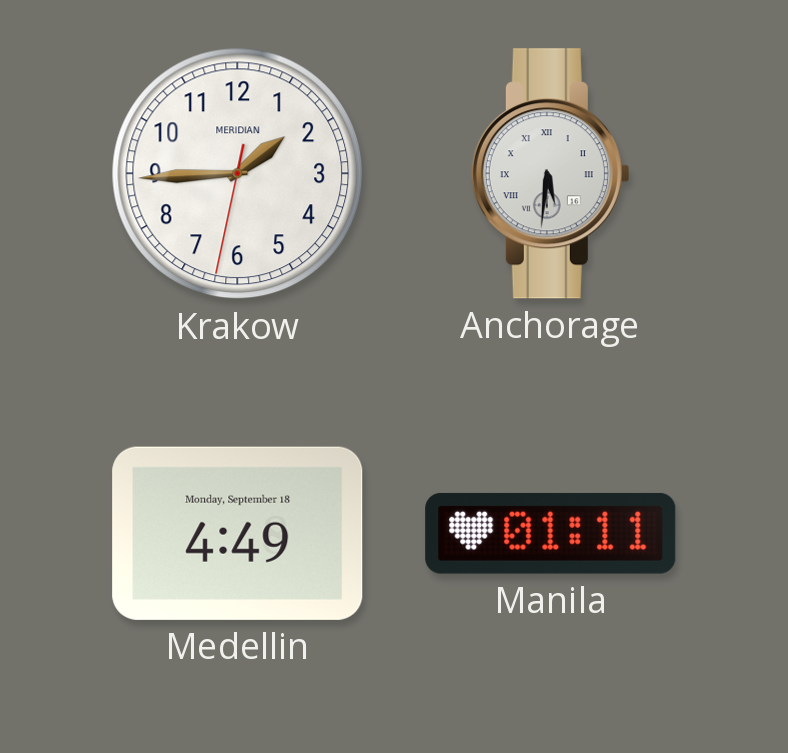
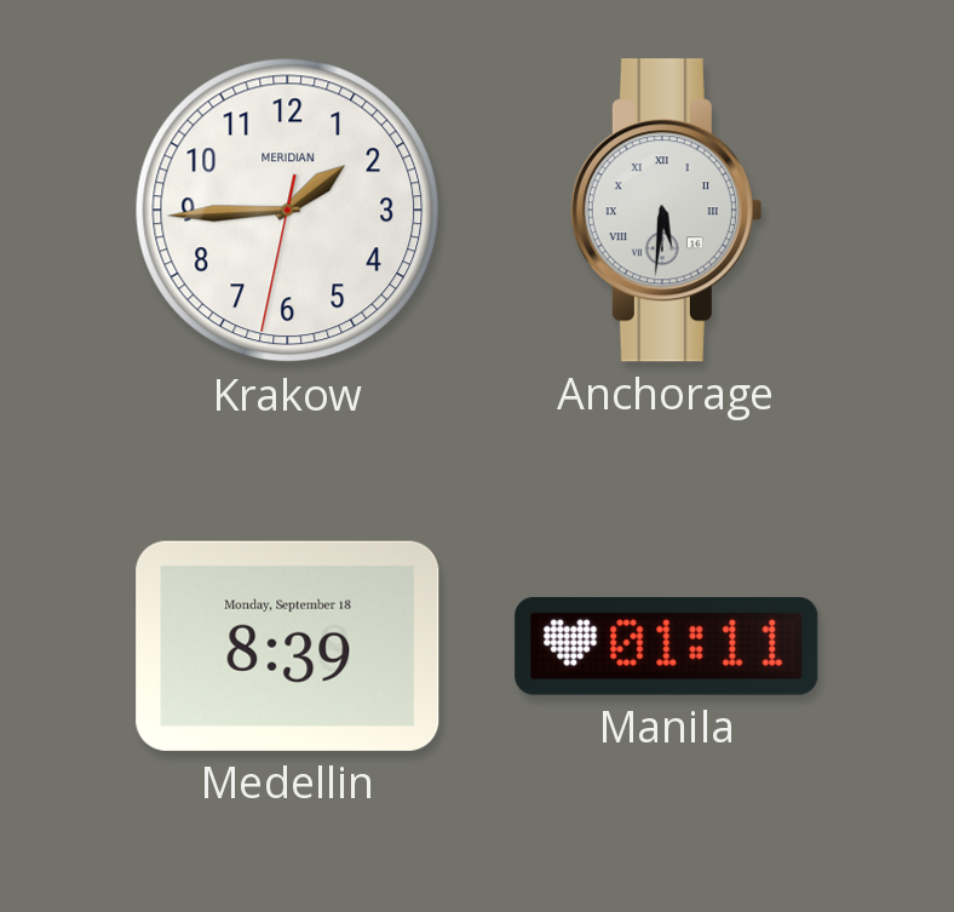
Medellin: 4:49 -> 8:39 (288, 646)
